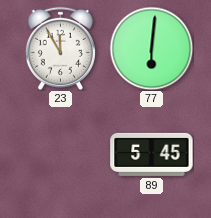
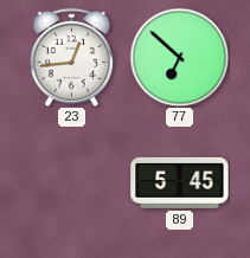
23: 11:55 -> 12:44 (71, 57)
77: 6:01 -> 6:52 (179, 57)
